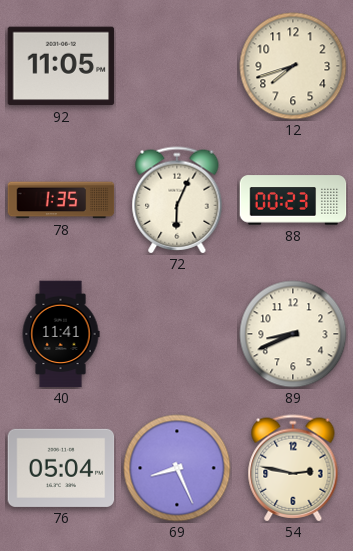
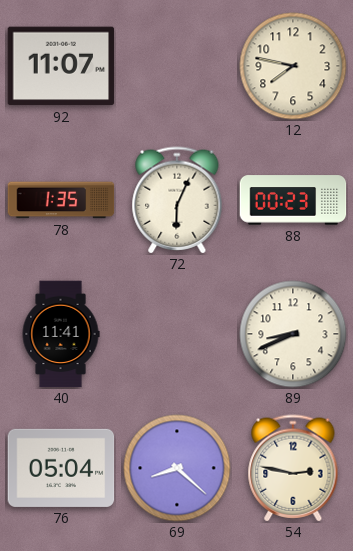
92: 11:05 -> 11:07 (61, 66)
12: 7:42 -> 7:47 (293, 66)
69: 8:26 -> 8:22 (177, 468)
